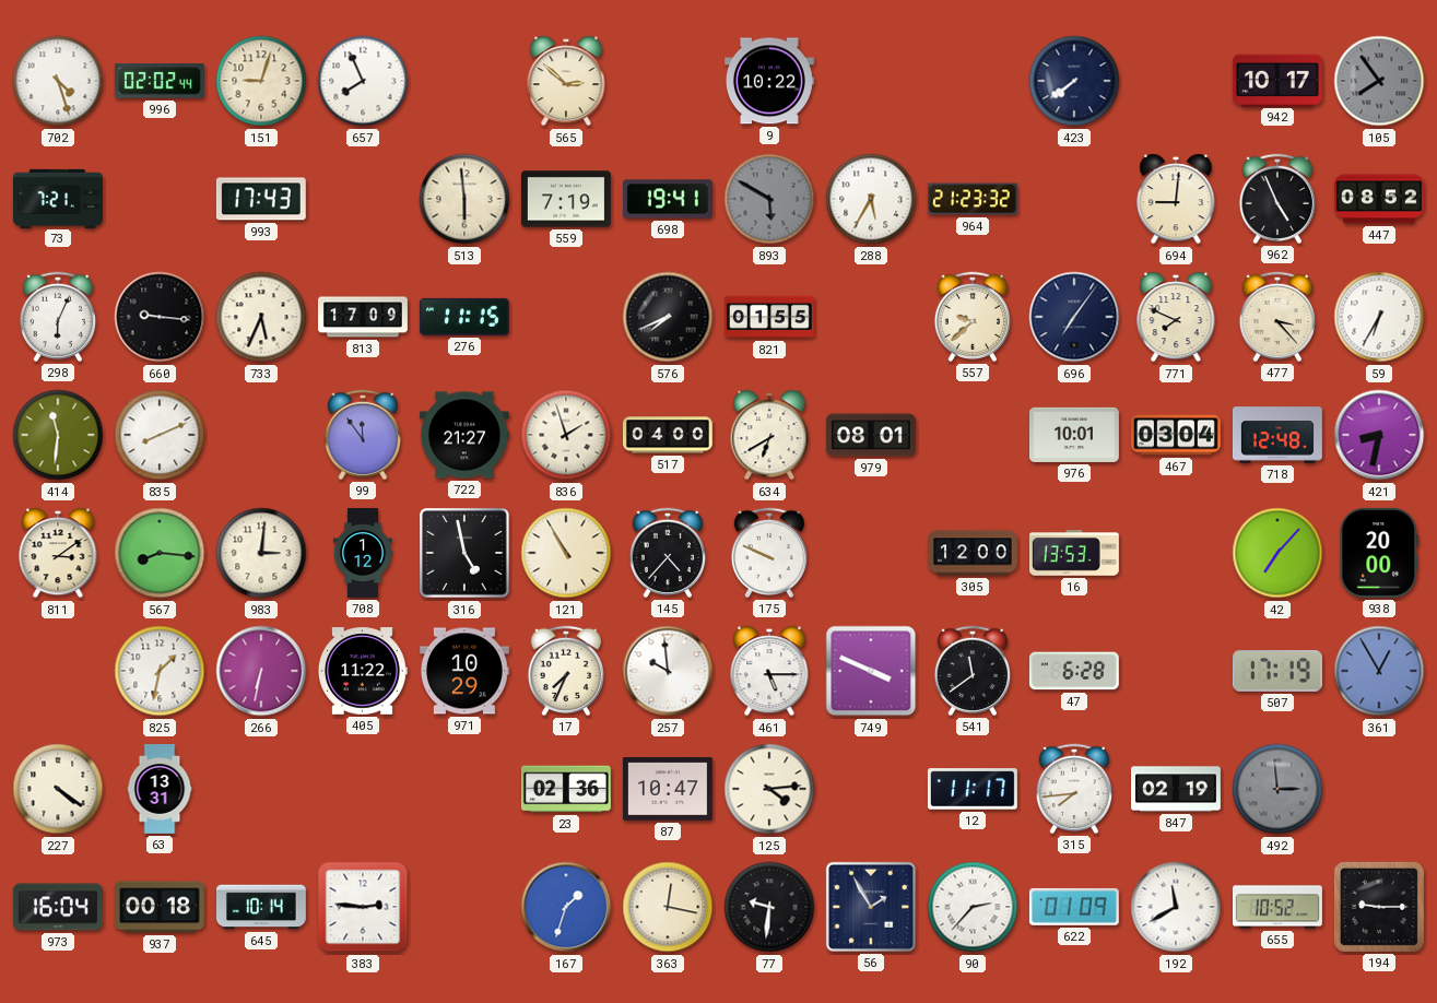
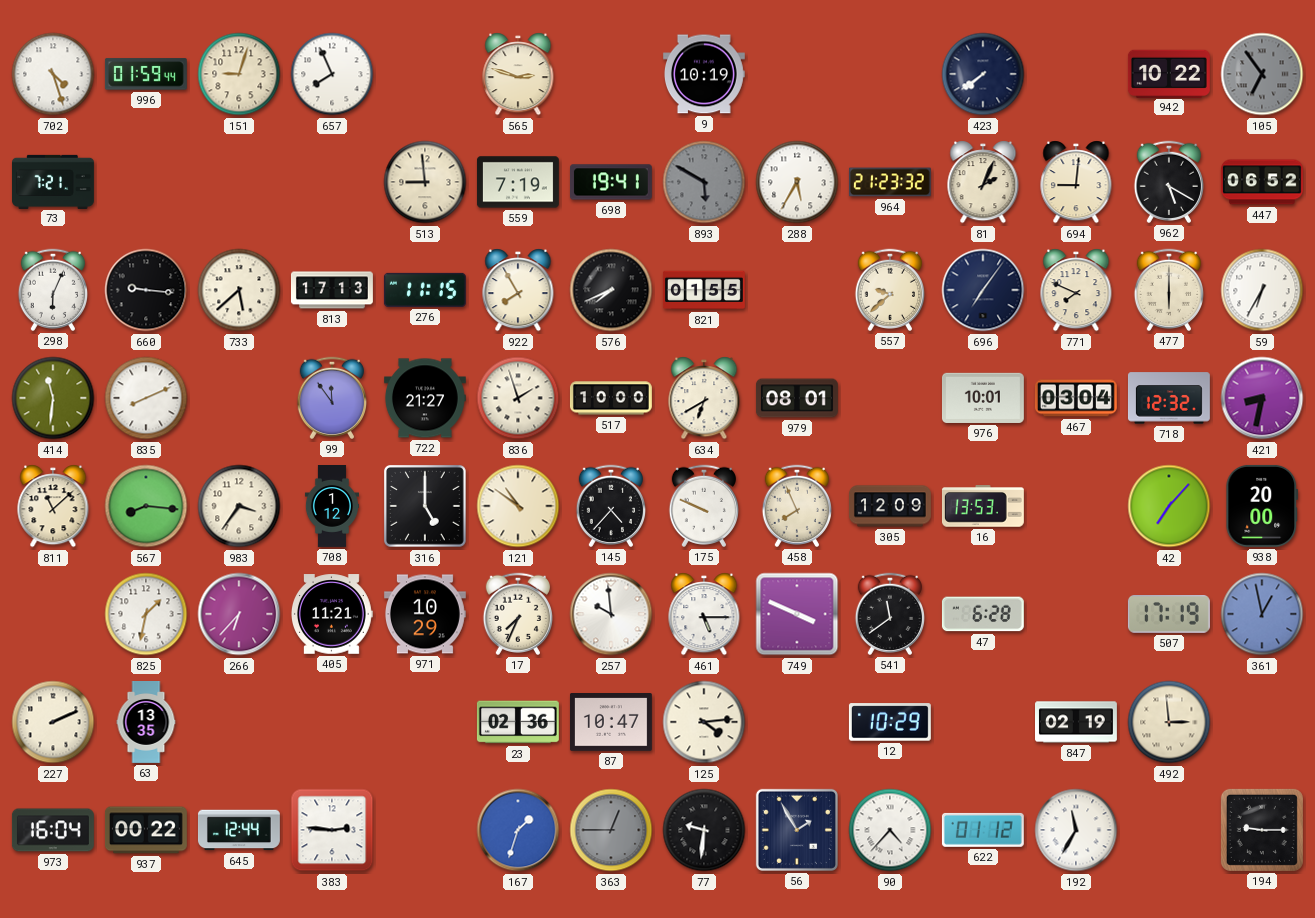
996: 02:02 -> 01:59 (146, 74)
565: 2:52 -> 2:48 (518, 74)
9: 10:22 -> 10:19 (704, 74)
942: 10:17 -> 10:22 (1169, 73)
105: 7:54 -> 6:54 (1262, 74)
993: 17:43 -> none (261, 199)
513: 5:59 -> 8:59 (425, 182)
81: none -> 2:04 (983, 182)
962: 4:56 -> 5:20 (1168, 182)
447: 08:52 -> 06:52 (1262, 182)
733: 5:34 -> 5:38 (239, 290)
813: 17:09 -> 17:13 (332, 290)
922: none -> 7:55 (518, 290)
477: 3:23 -> 6:00 (1168, 290)
517: 04:00 -> 10:00 (611, 398)
718: 12:48 -> 12:32 (1169, 398)
811: 3:09 -> 11:08 (53, 506)
983: 3:01 -> 3:36 (239, 506)
316: 4:58 -> 5:00 (426, 507)
121: 10:55 -> 10:51 (518, 506)
458: none -> 7:56 (796, 506)
305: 12:00 -> 12:09 (890, 506)
266: 6:32 -> 6:37 (239, 614)
405: 11:22 -> 11:21 (332, 614)
361: 12:55 -> 12:58 (1262, 614)
227: 4:21 -> 2:11 (53, 722)
63: 13:31 -> 13:35 (146, 723)
12: 11:17 -> 10:29 (890, 722)
315: 7:44 -> none (1073, 789)
492 dial: grey -> cream (1169, 722)
937: 00:18 -> 00:22 (146, 830)
645: 10:14 -> 12:44 (239, 830)
363: 12:17 -> 12:45 (611, 830)
363 dial: cream -> grey (611, 830)
90: 2:37 -> 4:37 (890, 830)
622: 01:09 -> 01:12 (983, 830)
192: 11:40 -> 11:35 (1076, 830)
655: 10:52 -> none (1279, 907)
